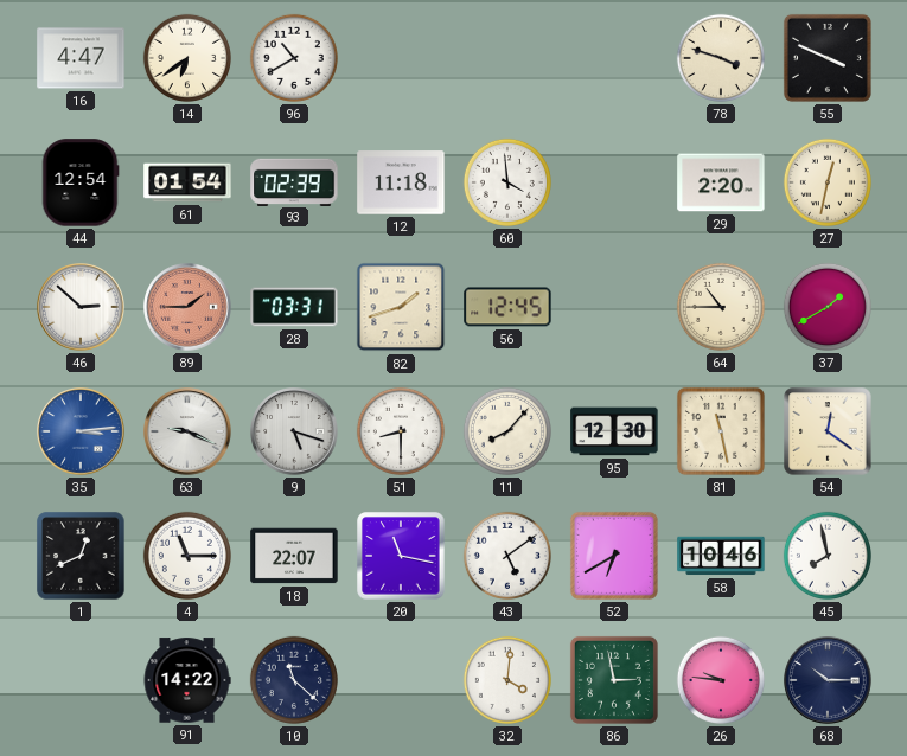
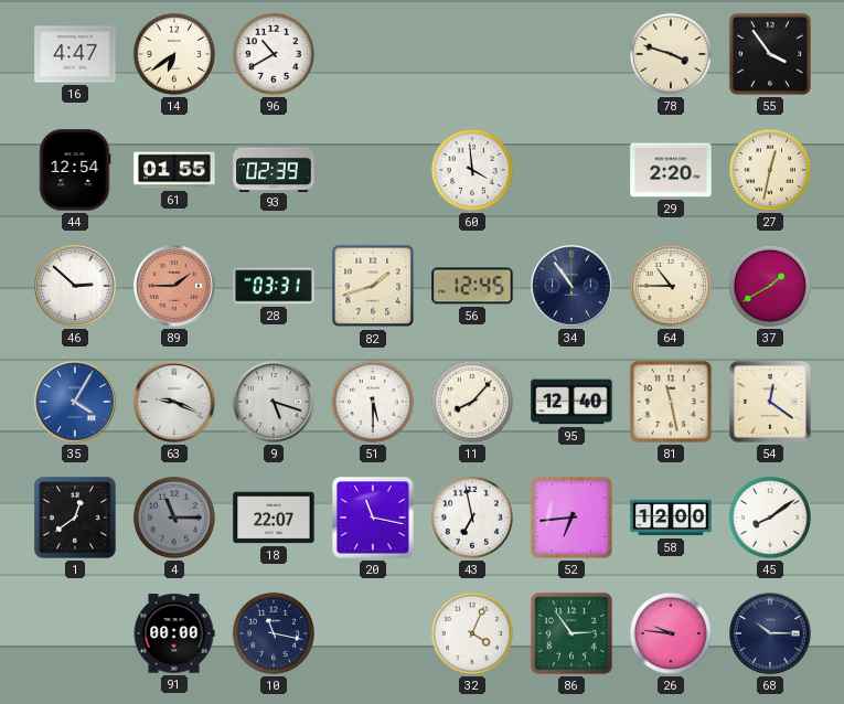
55: 3:49 -> 3:54 (770, 54)
61: 01:54 -> 01:55 (174, 170)
12: 11:18 -> none (401, 182)
34: none -> 10:54 (571, 286)
35: 3:14 -> 4:05 (75, 402)
51: 8:30 -> 5:30 (373, 402)
95: 12:30 -> 12:40 (571, 402)
1: 12:41 -> 12:39 (75, 518)
4 dial: white -> grey (174, 518)
43: 5:09 -> 6:58 (472, 518)
52: 6:40 -> 6:44 (571, 518)
58: 10:46 -> 12:00 (671, 518)
45: 7:58 -> 8:09 (770, 518)
91: 14:22 -> 00:00 (174, 633)
10: 11:22 -> 11:17 (274, 633)
32: 4:01 -> 4:04 (472, 633)
86: 2:58 -> 2:54 (571, 633)
